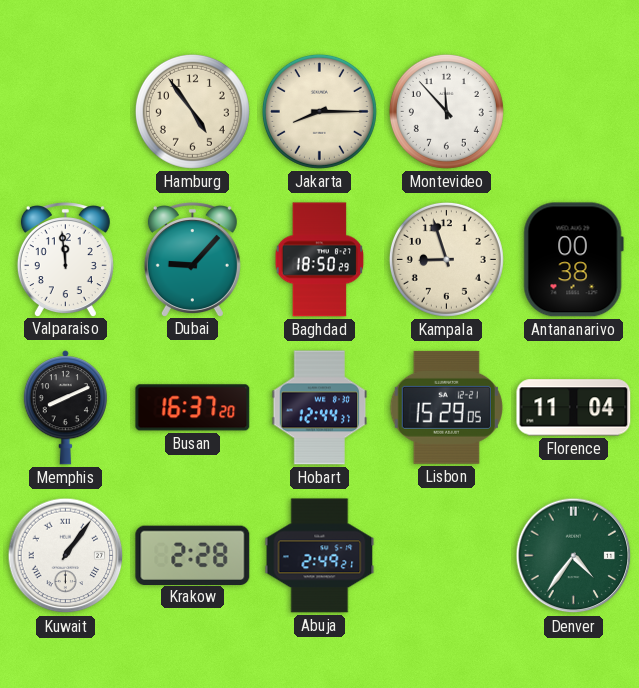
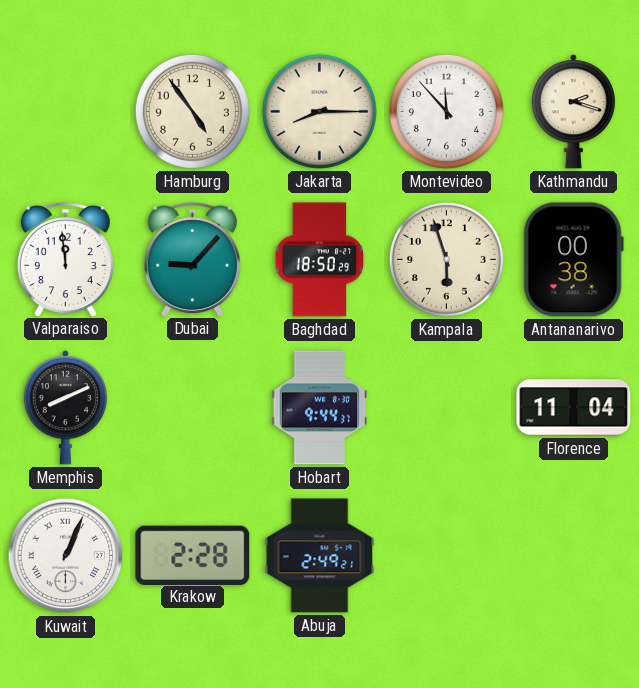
Kathmandu: none -> 2:18 (573, 112)
Kampala: 8:57 -> 5:57 (446, 259)
Busan: 16:37 -> none (193, 408)
Hobart: 12:44 -> 9:44 (320, 408)
Lisbon: 15:29 -> none (446, 407)
Kuwait: 1:06 -> 1:04 (66, 556)
Denver: 4:36 -> none (574, 556)
